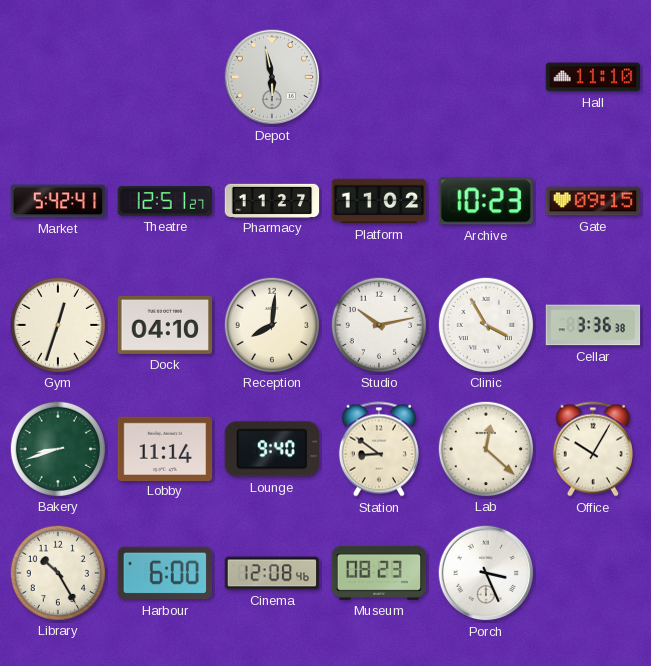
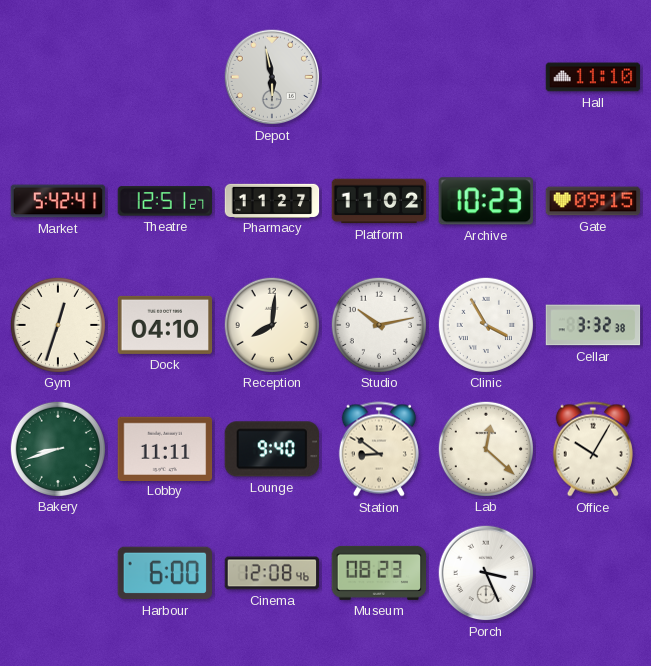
Cellar: 3:36 -> 3:32 (593, 325)
Lobby: 11:14 -> 11:11 (165, 448)
Library: 10:25 -> none (57, 572)
